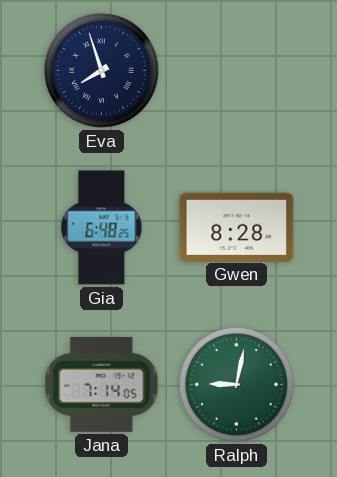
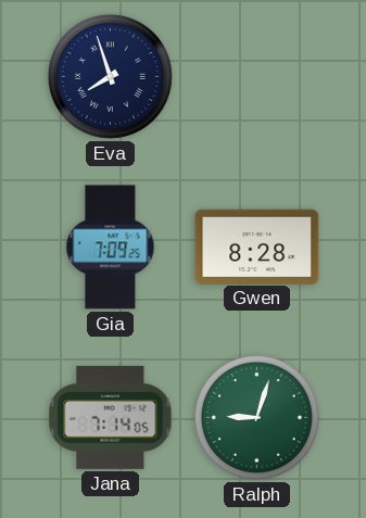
Gia: 6:48 -> 7:09 (111, 248)
Ralph: 9:02 -> 9:03 (256, 417)
